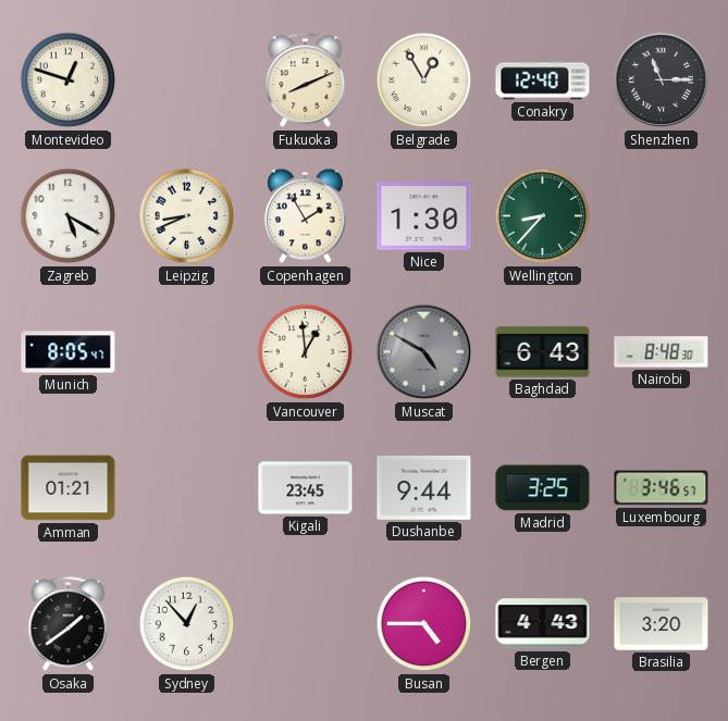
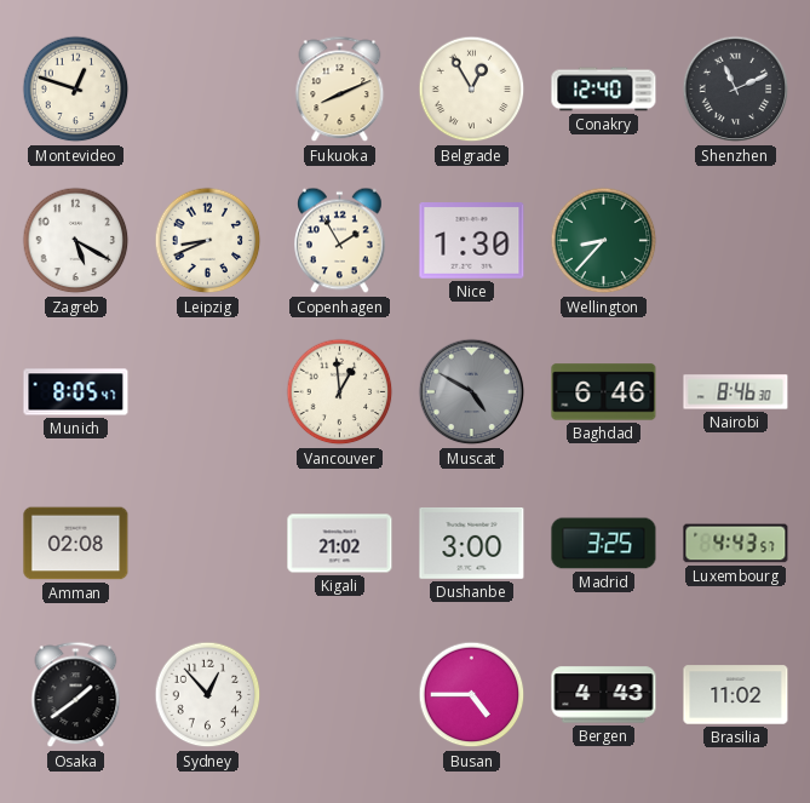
Shenzhen: 11:15 -> 11:11 (736, 90)
Baghdad: 6:43 -> 6:46 (604, 392)
Nairobi: 8:48 -> 8:46 (736, 392)
Amman: 01:21 -> 02:08 (76, 544)
Kigali: 23:45 -> 21:02 (340, 544)
Dushanbe: 9:44 -> 3:00 (472, 543)
Luxembourg: 3:46 -> 4:43 (736, 544)
Brasilia: 3:20 -> 11:02 (736, 695)
